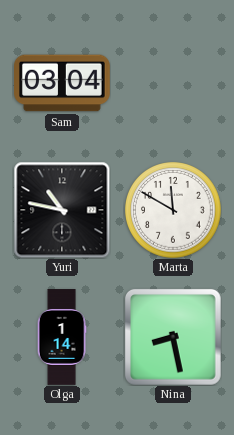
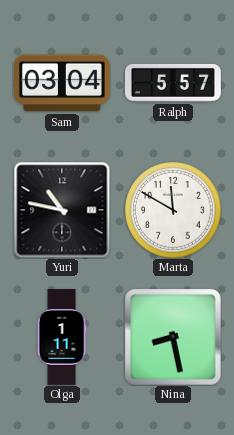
Ralph: none -> 5:57 (174, 83)
Olga: 1:14 -> 1:11 (62, 337)
